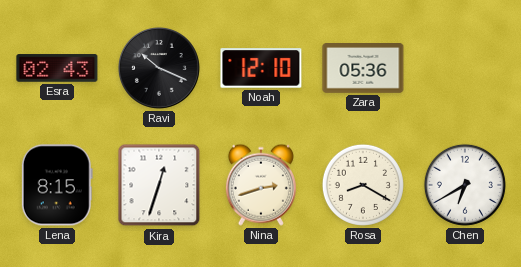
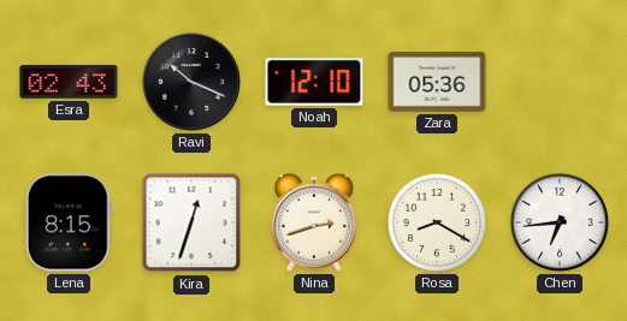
Chen: 6:40 -> 6:44 (560, 222)
